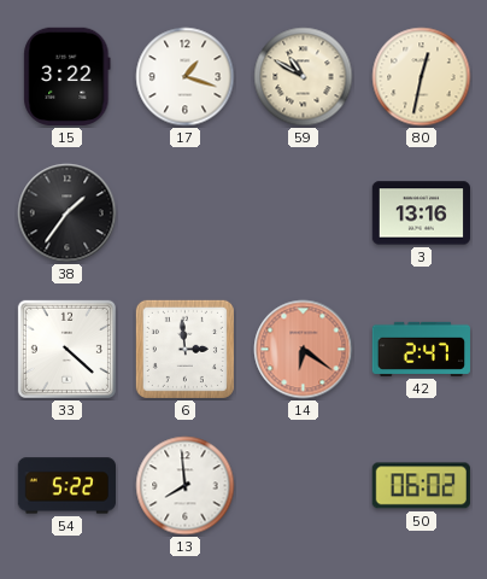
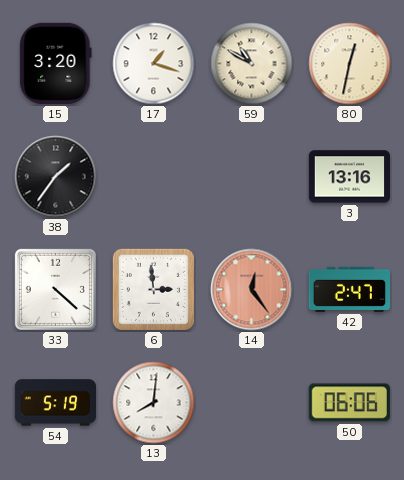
15: 3:22 -> 3:20 (56, 63)
14: 6:21 -> 12:24 (252, 290)
54: 5:22 -> 5:19 (55, 403)
13: 7:59 -> 8:01 (154, 403)
50: 06:02 -> 06:06 (349, 403)
